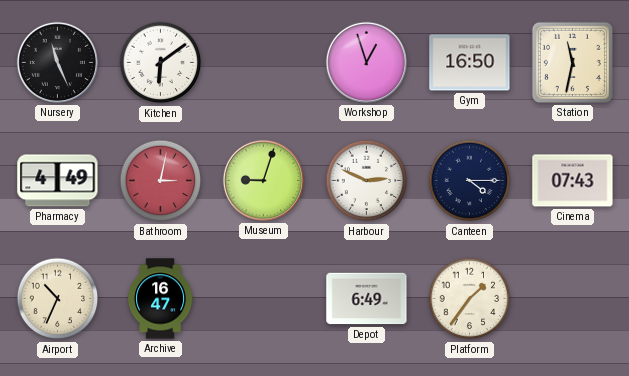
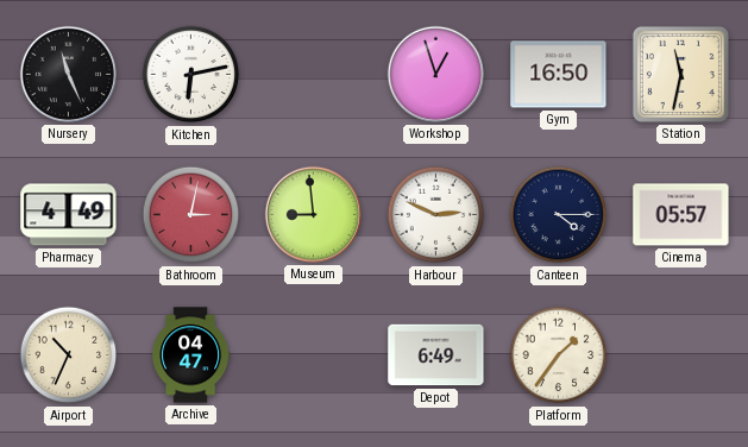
Kitchen: 6:09 -> 6:13 (191, 75)
Museum: 9:03 -> 8:59 (313, 214)
Cinema: 07:43 -> 05:57 (681, 215)
Archive: 16:47 -> 04:47 (191, 355)
